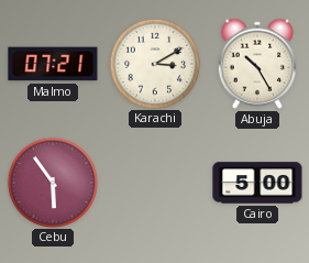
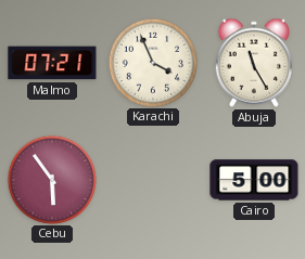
Karachi: 3:10 -> 3:56 (152, 62)
Abuja: 10:25 -> 11:25 (254, 63)
